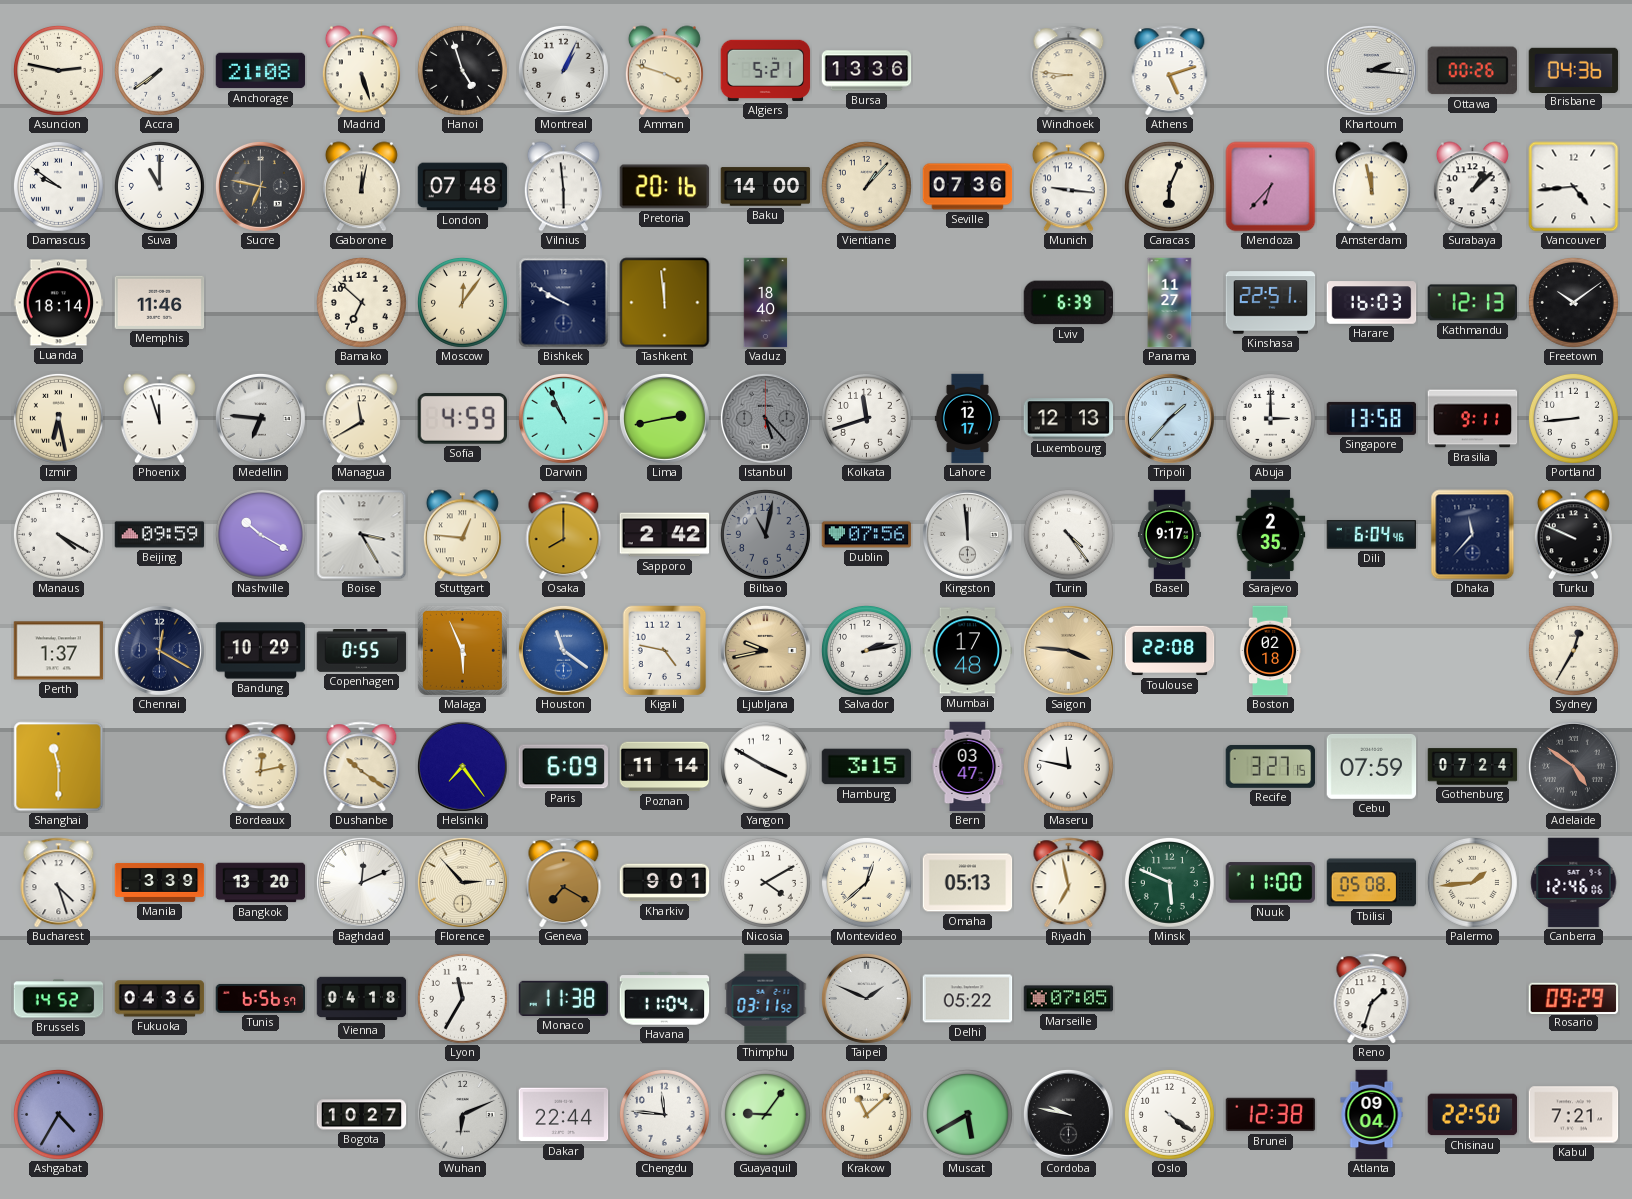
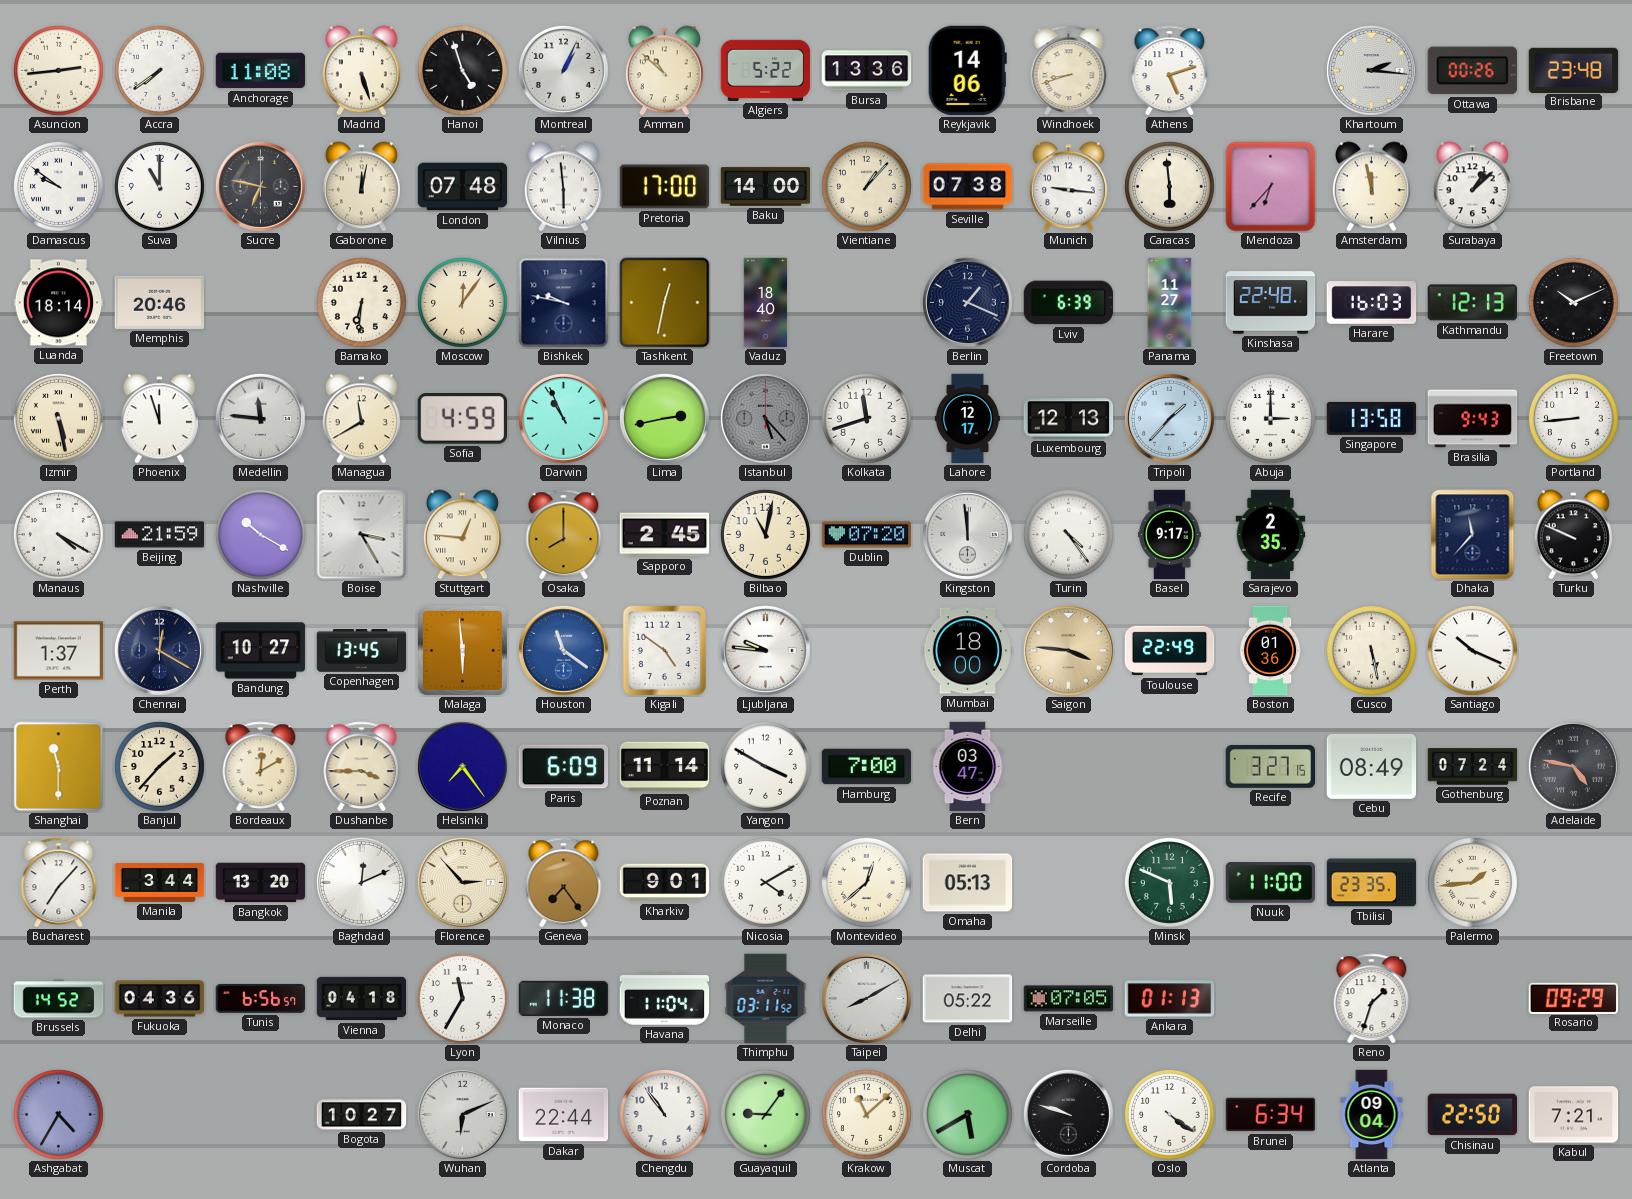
Asuncion: 2:47 -> 2:44 (58, 70)
Anchorage: 21:08 -> 11:08 (261, 71)
Amman: 3:48 -> 10:52 (664, 71)
Algiers: 5:21 -> 5:22 (766, 70)
Reykjavik: none -> 14:06 (967, 71)
Windhoek: 8:46 -> 8:42 (1069, 71)
Brisbane: 04:36 -> 23:48 (1574, 70)
Pretoria: 20:16 -> 17:00 (665, 187)
Seville: 07:36 -> 07:38 (968, 187)
Caracas: 6:04 -> 5:59 (1169, 186)
Vancouver: 4:44 -> none (1574, 187)
Memphis: 11:46 -> 20:46 (160, 302)
Bamako: 6:52 -> 6:31 (361, 302)
Bishkek: 9:50 -> 9:47 (564, 303)
Tashkent: 11:59 -> 12:32 (665, 303)
Berlin: none -> 1:19 (967, 302)
Kinshasa: 22:51 -> 22:48 (1271, 303)
Freetown: 10:09 -> 10:11 (1573, 302)
Izmir: 6:28 -> 5:28 (58, 418)
Medellin: 6:46 -> 11:46 (260, 418)
Brasilia: 9:11 -> 9:43 (1473, 419)
Beijing: 09:59 -> 21:59 (160, 535)
Sapporo: 2:42 -> 2:45 (665, 535)
Bilbao dial: grey -> cream (765, 534)
Dublin: 07:56 -> 07:20 (867, 535)
Dili: 6:04 -> none (1372, 535)
Bandung: 10:29 -> 10:27 (261, 651)
Copenhagen: 0:55 -> 13:45 (362, 651)
Malaga: 5:56 -> 5:59 (462, 650)
Kigali: 4:47 -> 4:51 (665, 651)
Ljubljana: 9:43 -> 9:46 (765, 650)
Ljubljana dial: champagne -> white (765, 650)
Salvador: 2:13 -> none (866, 650)
Mumbai: 17:48 -> 18:00 (968, 651)
Toulouse: 22:08 -> 22:49 (1170, 651)
Boston: 02:18 -> 01:36 (1270, 651)
Cusco: none -> 5:28 (1371, 650)
Santiago: none -> 10:19 (1472, 650)
Sydney: 12:35 -> none (1573, 650)
Banjul: none -> 1:37 (159, 766)
Bordeaux: 12:13 -> 12:10 (261, 767)
Dushanbe: 10:21 -> 3:45 (362, 767)
Hamburg: 3:15 -> 7:00 (867, 767)
Maseru: 11:47 -> none (1068, 766)
Cebu: 07:59 -> 08:49 (1372, 766)
Adelaide: 4:51 -> 4:47 (1573, 766)
Bucharest: 4:27 -> 7:07 (59, 883)
Manila: 3:39 -> 3:44 (160, 882)
Geneva: 7:20 -> 7:24 (564, 883)
Riyadh: 6:58 -> none (1069, 883)
Tbilisi: 05:08 -> 23:35 (1372, 883)
Canberra: 12:46 -> none (1574, 883)
Taipei: 1:49 -> 8:10 (866, 998)
Ankara: none -> 01:13 (1170, 999)
Chengdu: 11:46 -> 10:54 (664, 1114)
Cordoba: 9:47 -> 9:48 (1068, 1114)
Brunei: 12:38 -> 6:34 (1271, 1115)
